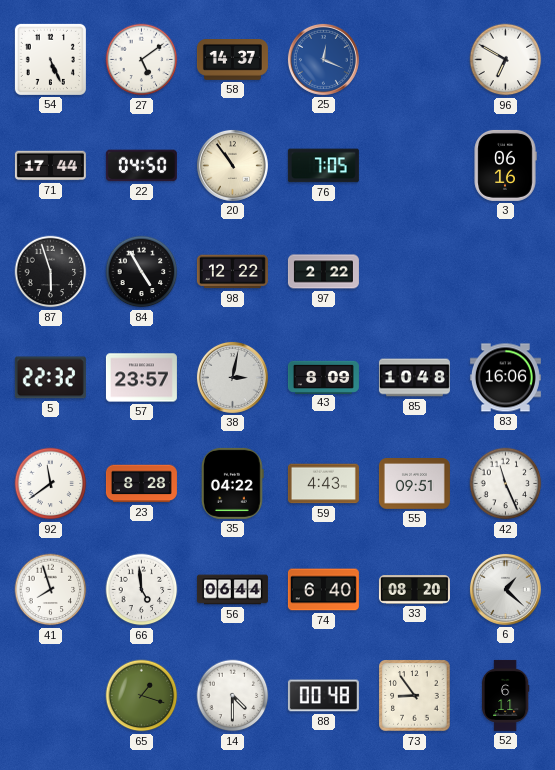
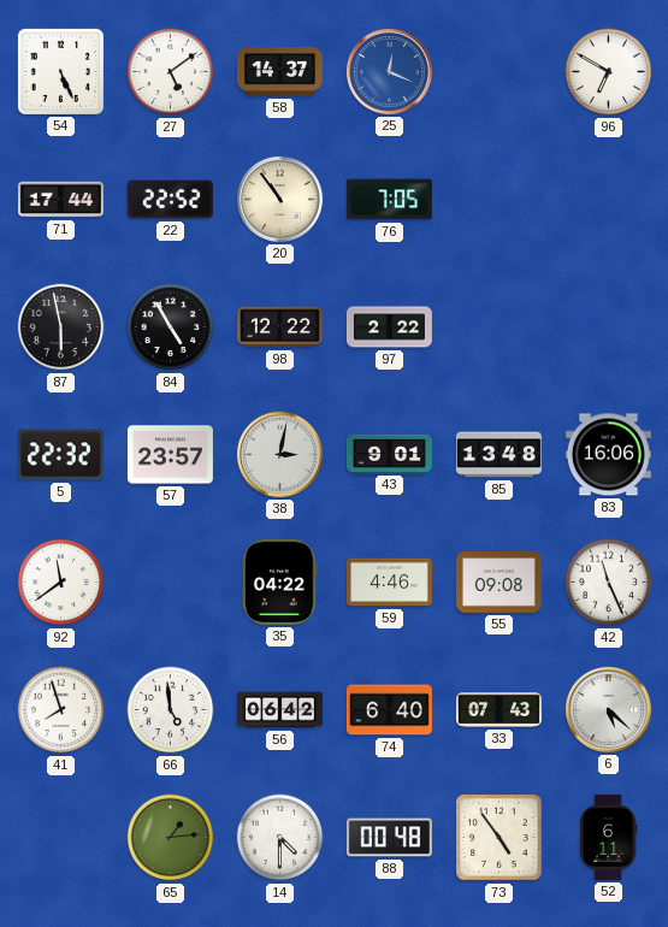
22: 04:50 -> 22:52 (170, 200)
3: 06:16 -> none (505, 165)
87: 5:57 -> 5:58 (61, 327)
43: 8:09 -> 9:01 (389, 454)
85: 10:48 -> 13:48 (498, 455)
23: 8:28 -> none (141, 484)
59: 4:43 -> 4:46 (389, 583)
55: 09:51 -> 09:08 (498, 583)
56: 06:44 -> 06:42 (279, 710)
33: 08:20 -> 07:43 (498, 710)
6: 1:22 -> 5:22 (608, 709)
65: 1:18 -> 1:14 (171, 838)
73: 8:54 -> 4:54 (499, 838)
